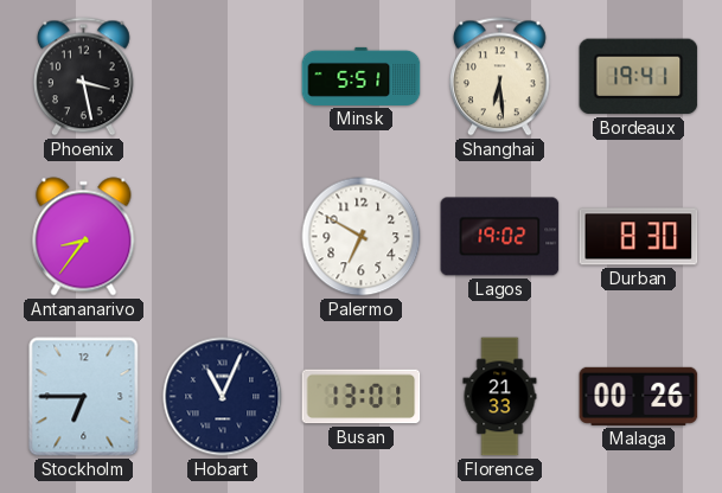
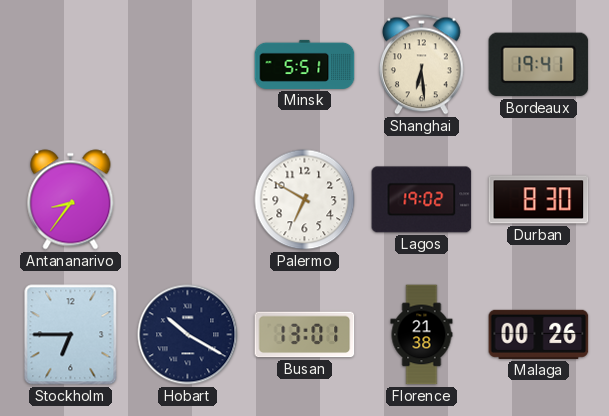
Phoenix: 3:28 -> none (83, 77)
Hobart: 11:04 -> 10:20 (188, 335)
Florence: 21:33 -> 21:38 (422, 335)
